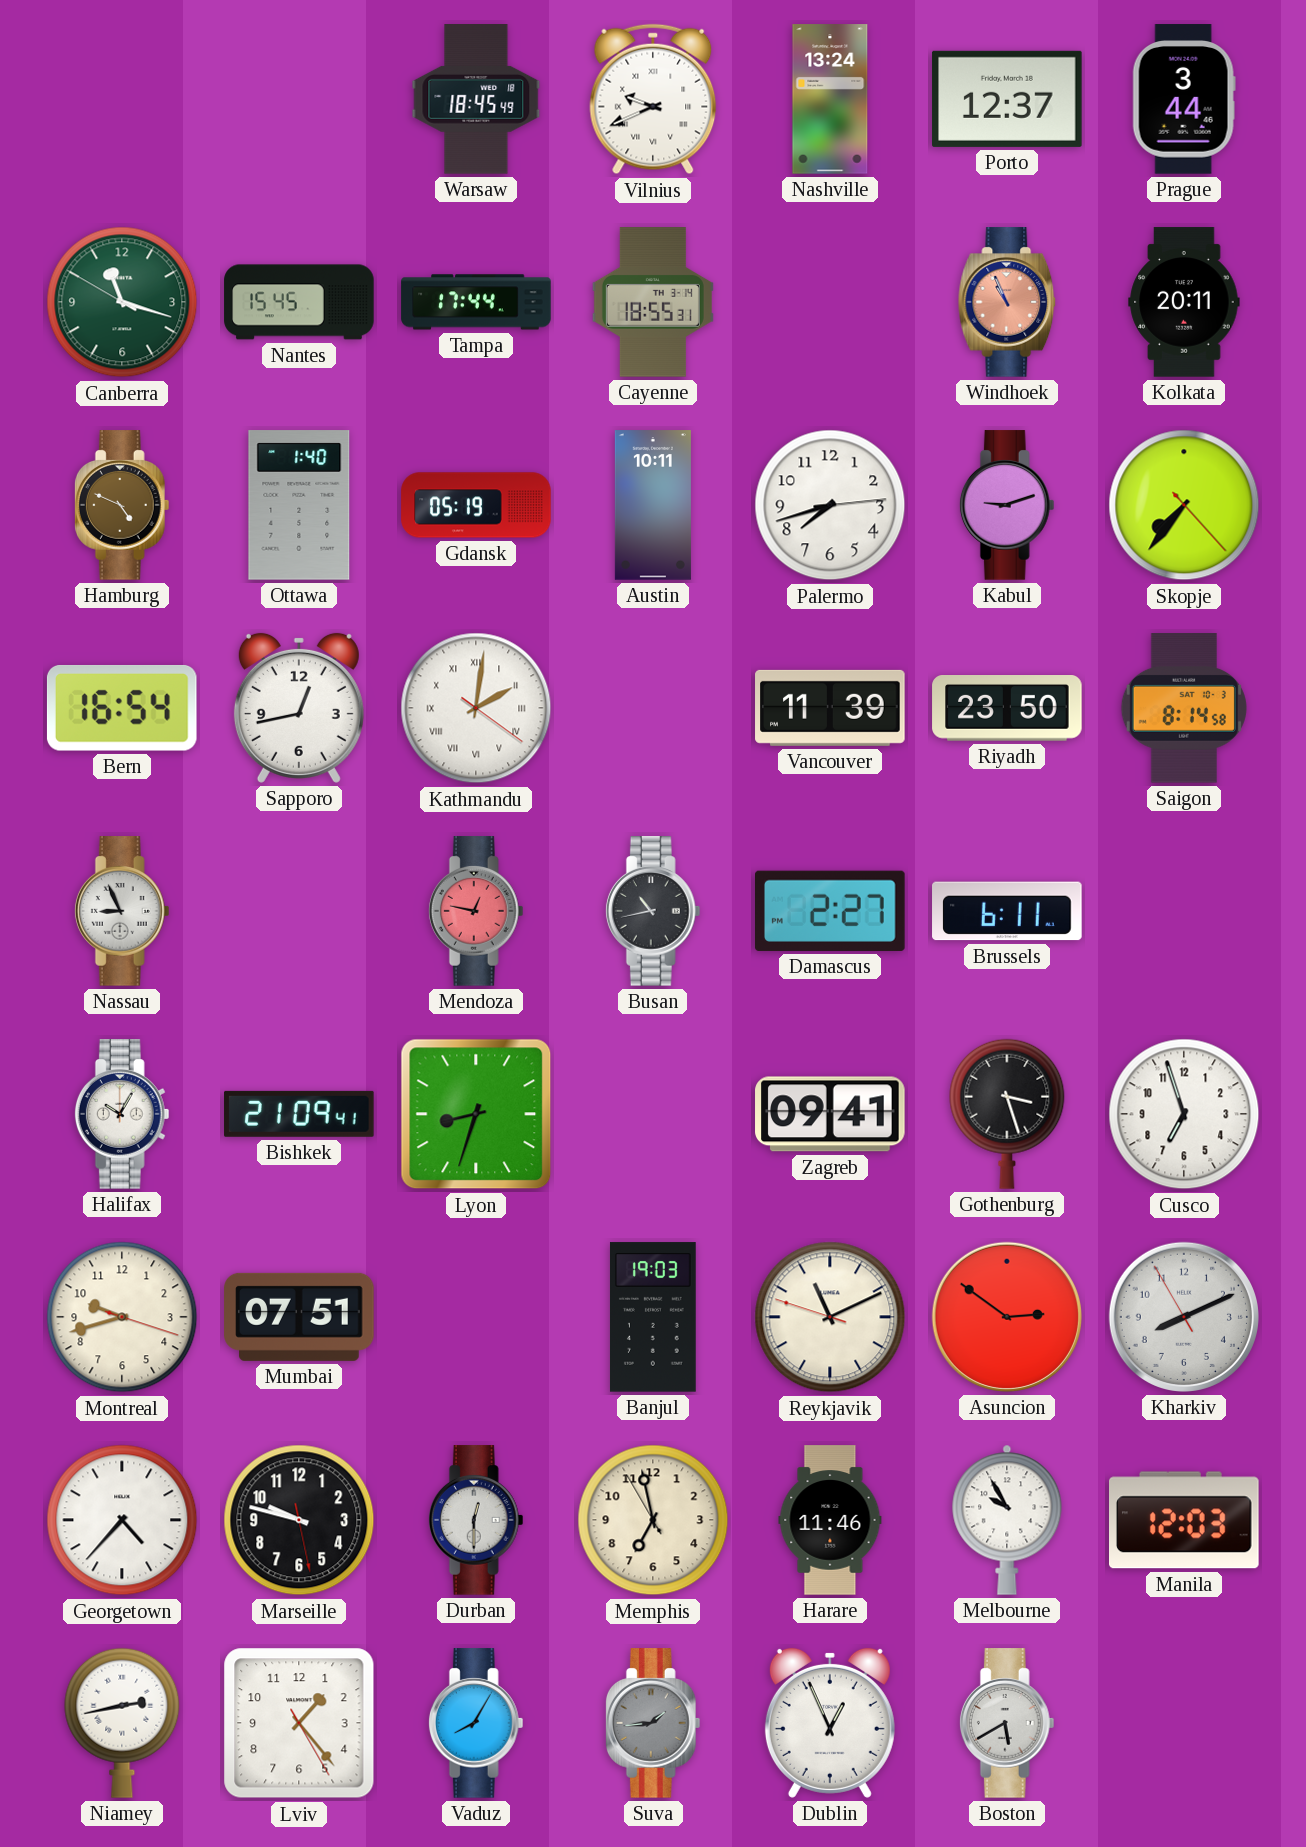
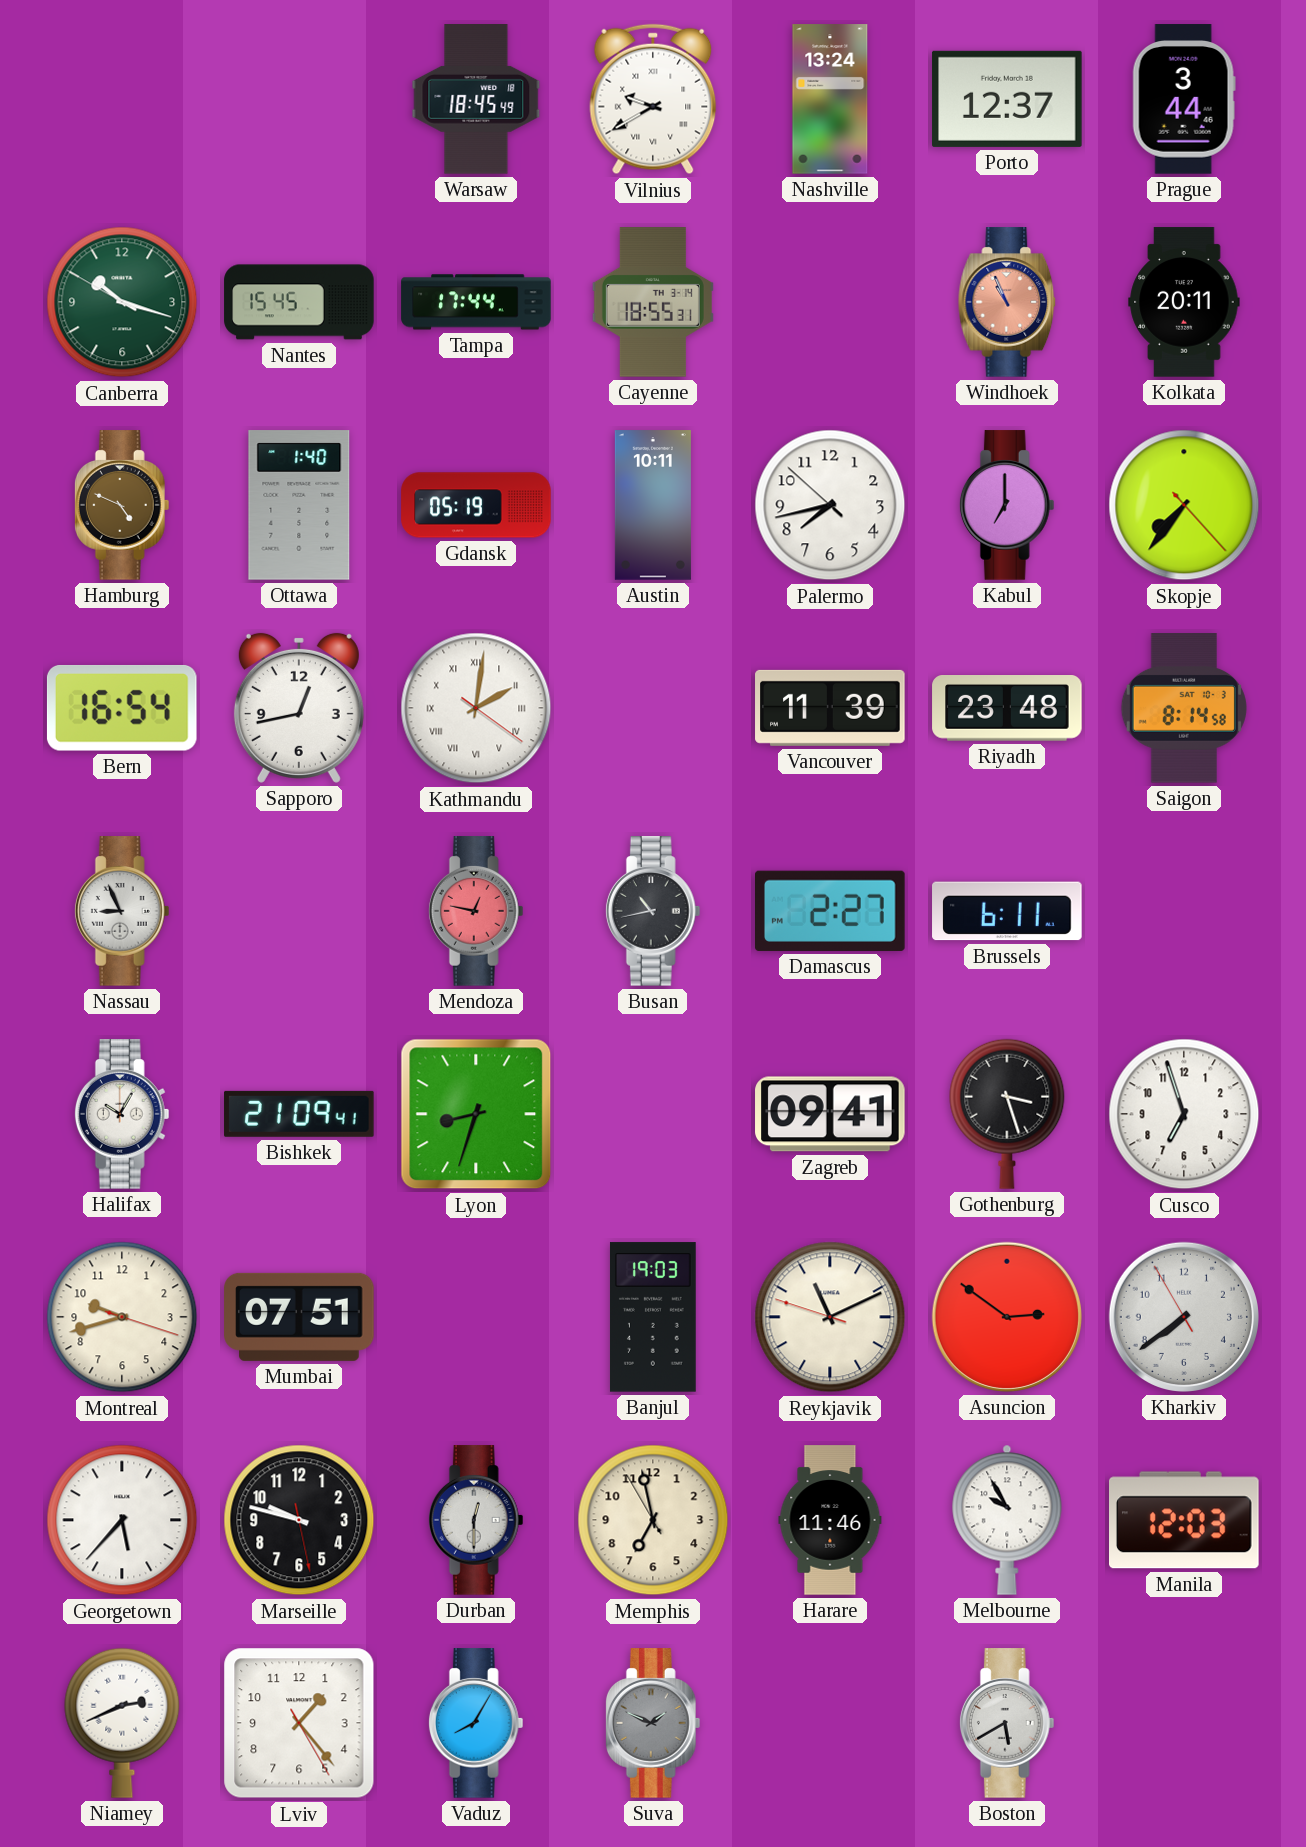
Vilnius: 9:41 -> 9:40 (653, 99)
Canberra: 11:17 -> 10:17 (122, 302)
Palermo: 7:42:14 -> 7:42:52 (830, 505)
Kabul: 9:12 -> 7:00 (1007, 505)
Riyadh: 23:50 -> 23:48 (1007, 709)
Kharkiv: 8:10 -> 7:38 (1184, 1317)
Georgetown: 4:37 -> 5:37 (122, 1520)
Niamey: 2:43 -> 2:41 (122, 1723)
Suva: 1:44 -> 1:49 (653, 1723)
Dublin: 12:56 -> none (830, 1723)
